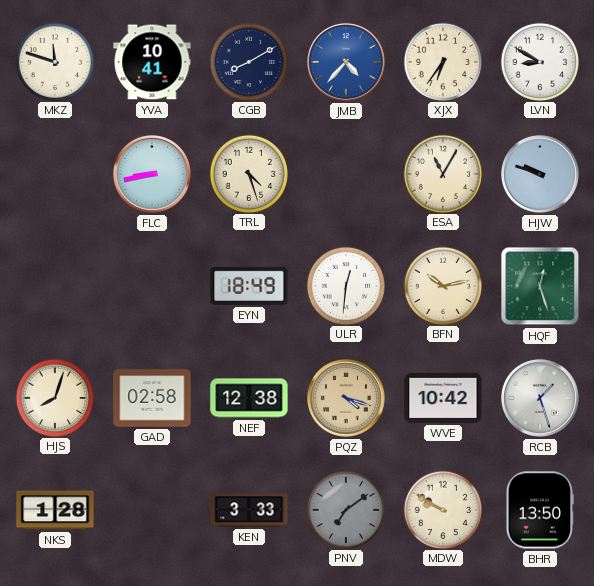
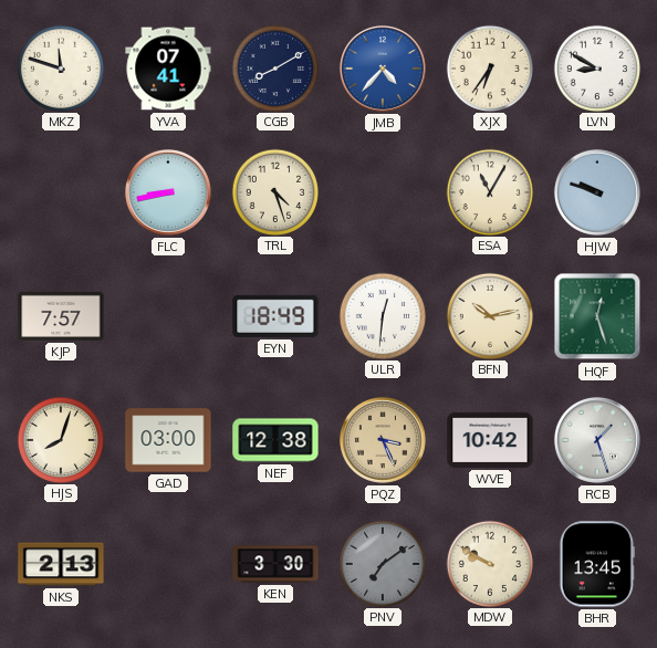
YVA: 10:41 -> 07:41 (168, 69)
KJP: none -> 7:57 (61, 316)
GAD: 02:58 -> 03:00 (168, 440)
PQZ: 4:18 -> 3:26 (383, 440)
NKS: 1:28 -> 2:13 (61, 564)
KEN: 3:33 -> 3:30 (275, 564)
BHR: 13:50 -> 13:45 (597, 564)
